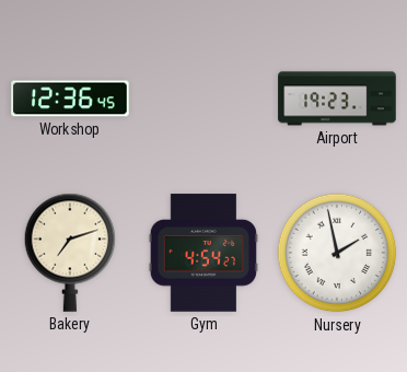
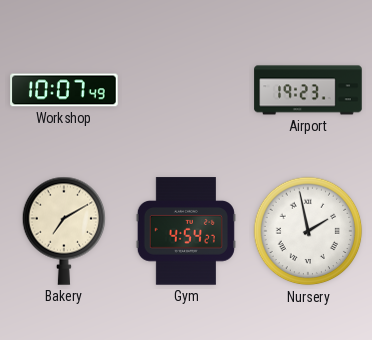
Workshop: 12:36 -> 10:07 (64, 90)
Bakery: 7:12 -> 7:10 (64, 231)
